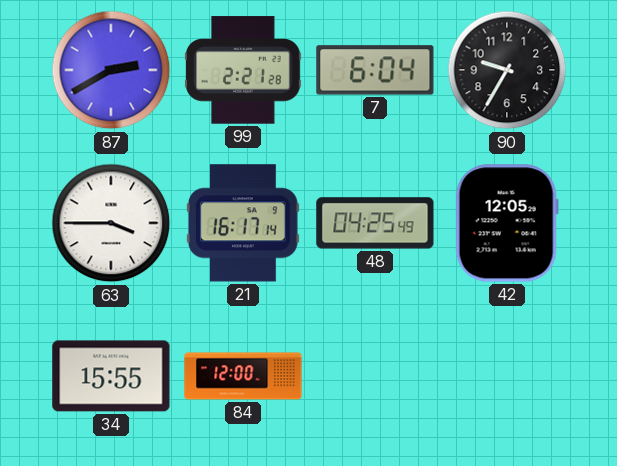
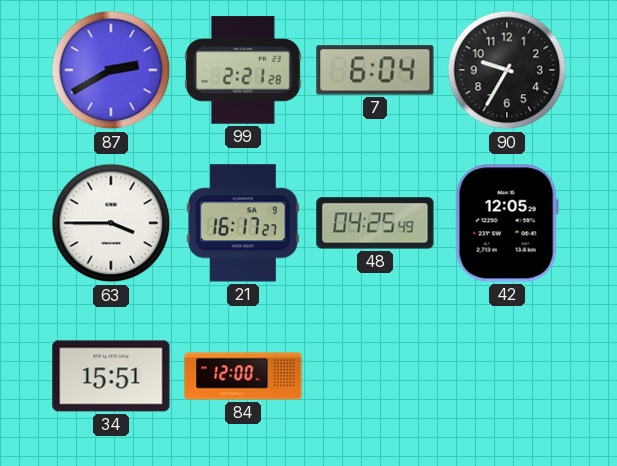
21: 16:17:14 -> 16:17:27 (243, 223)
34: 15:55 -> 15:51 (111, 376)
